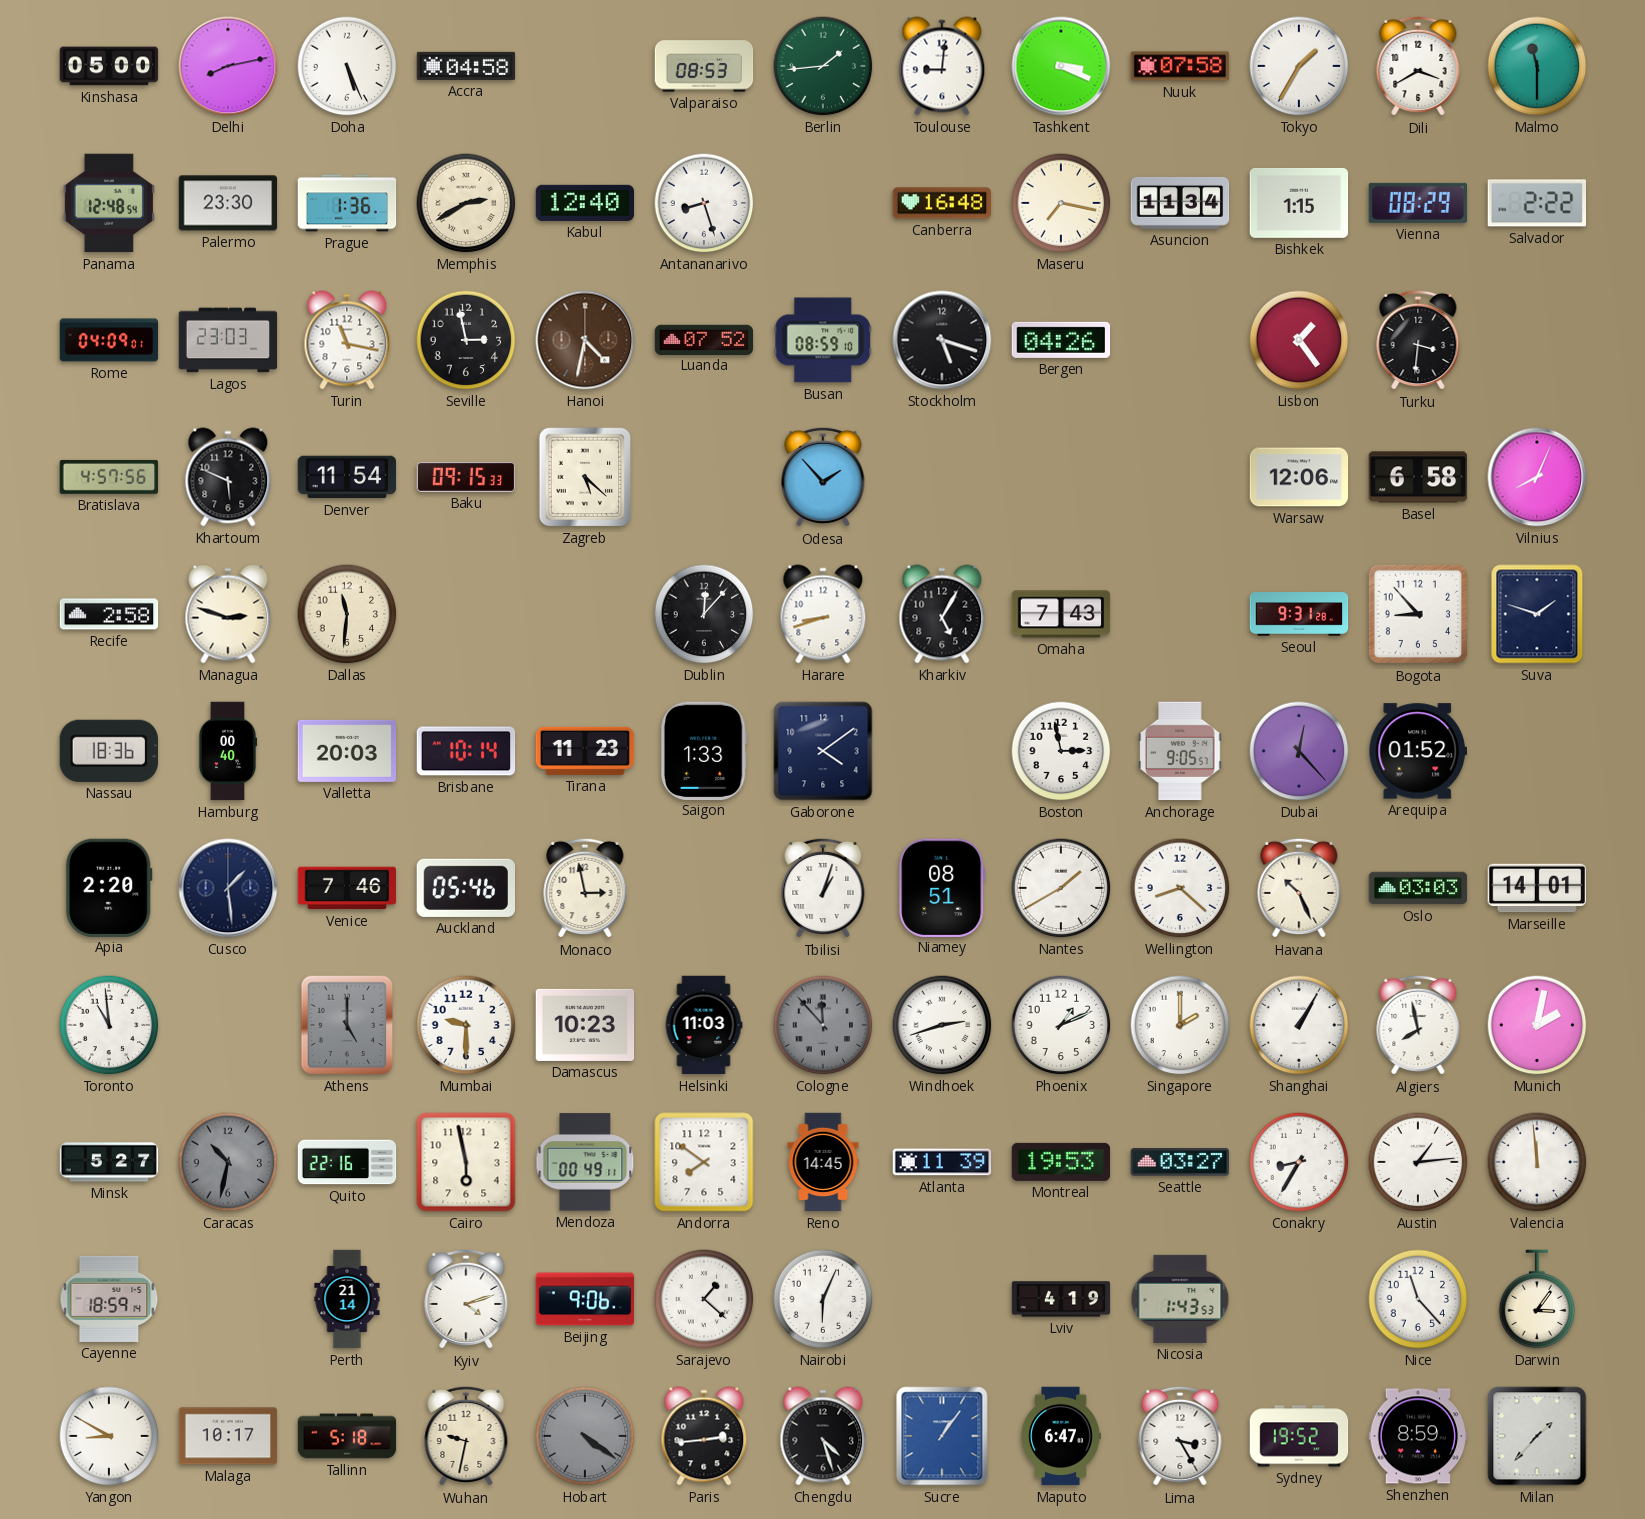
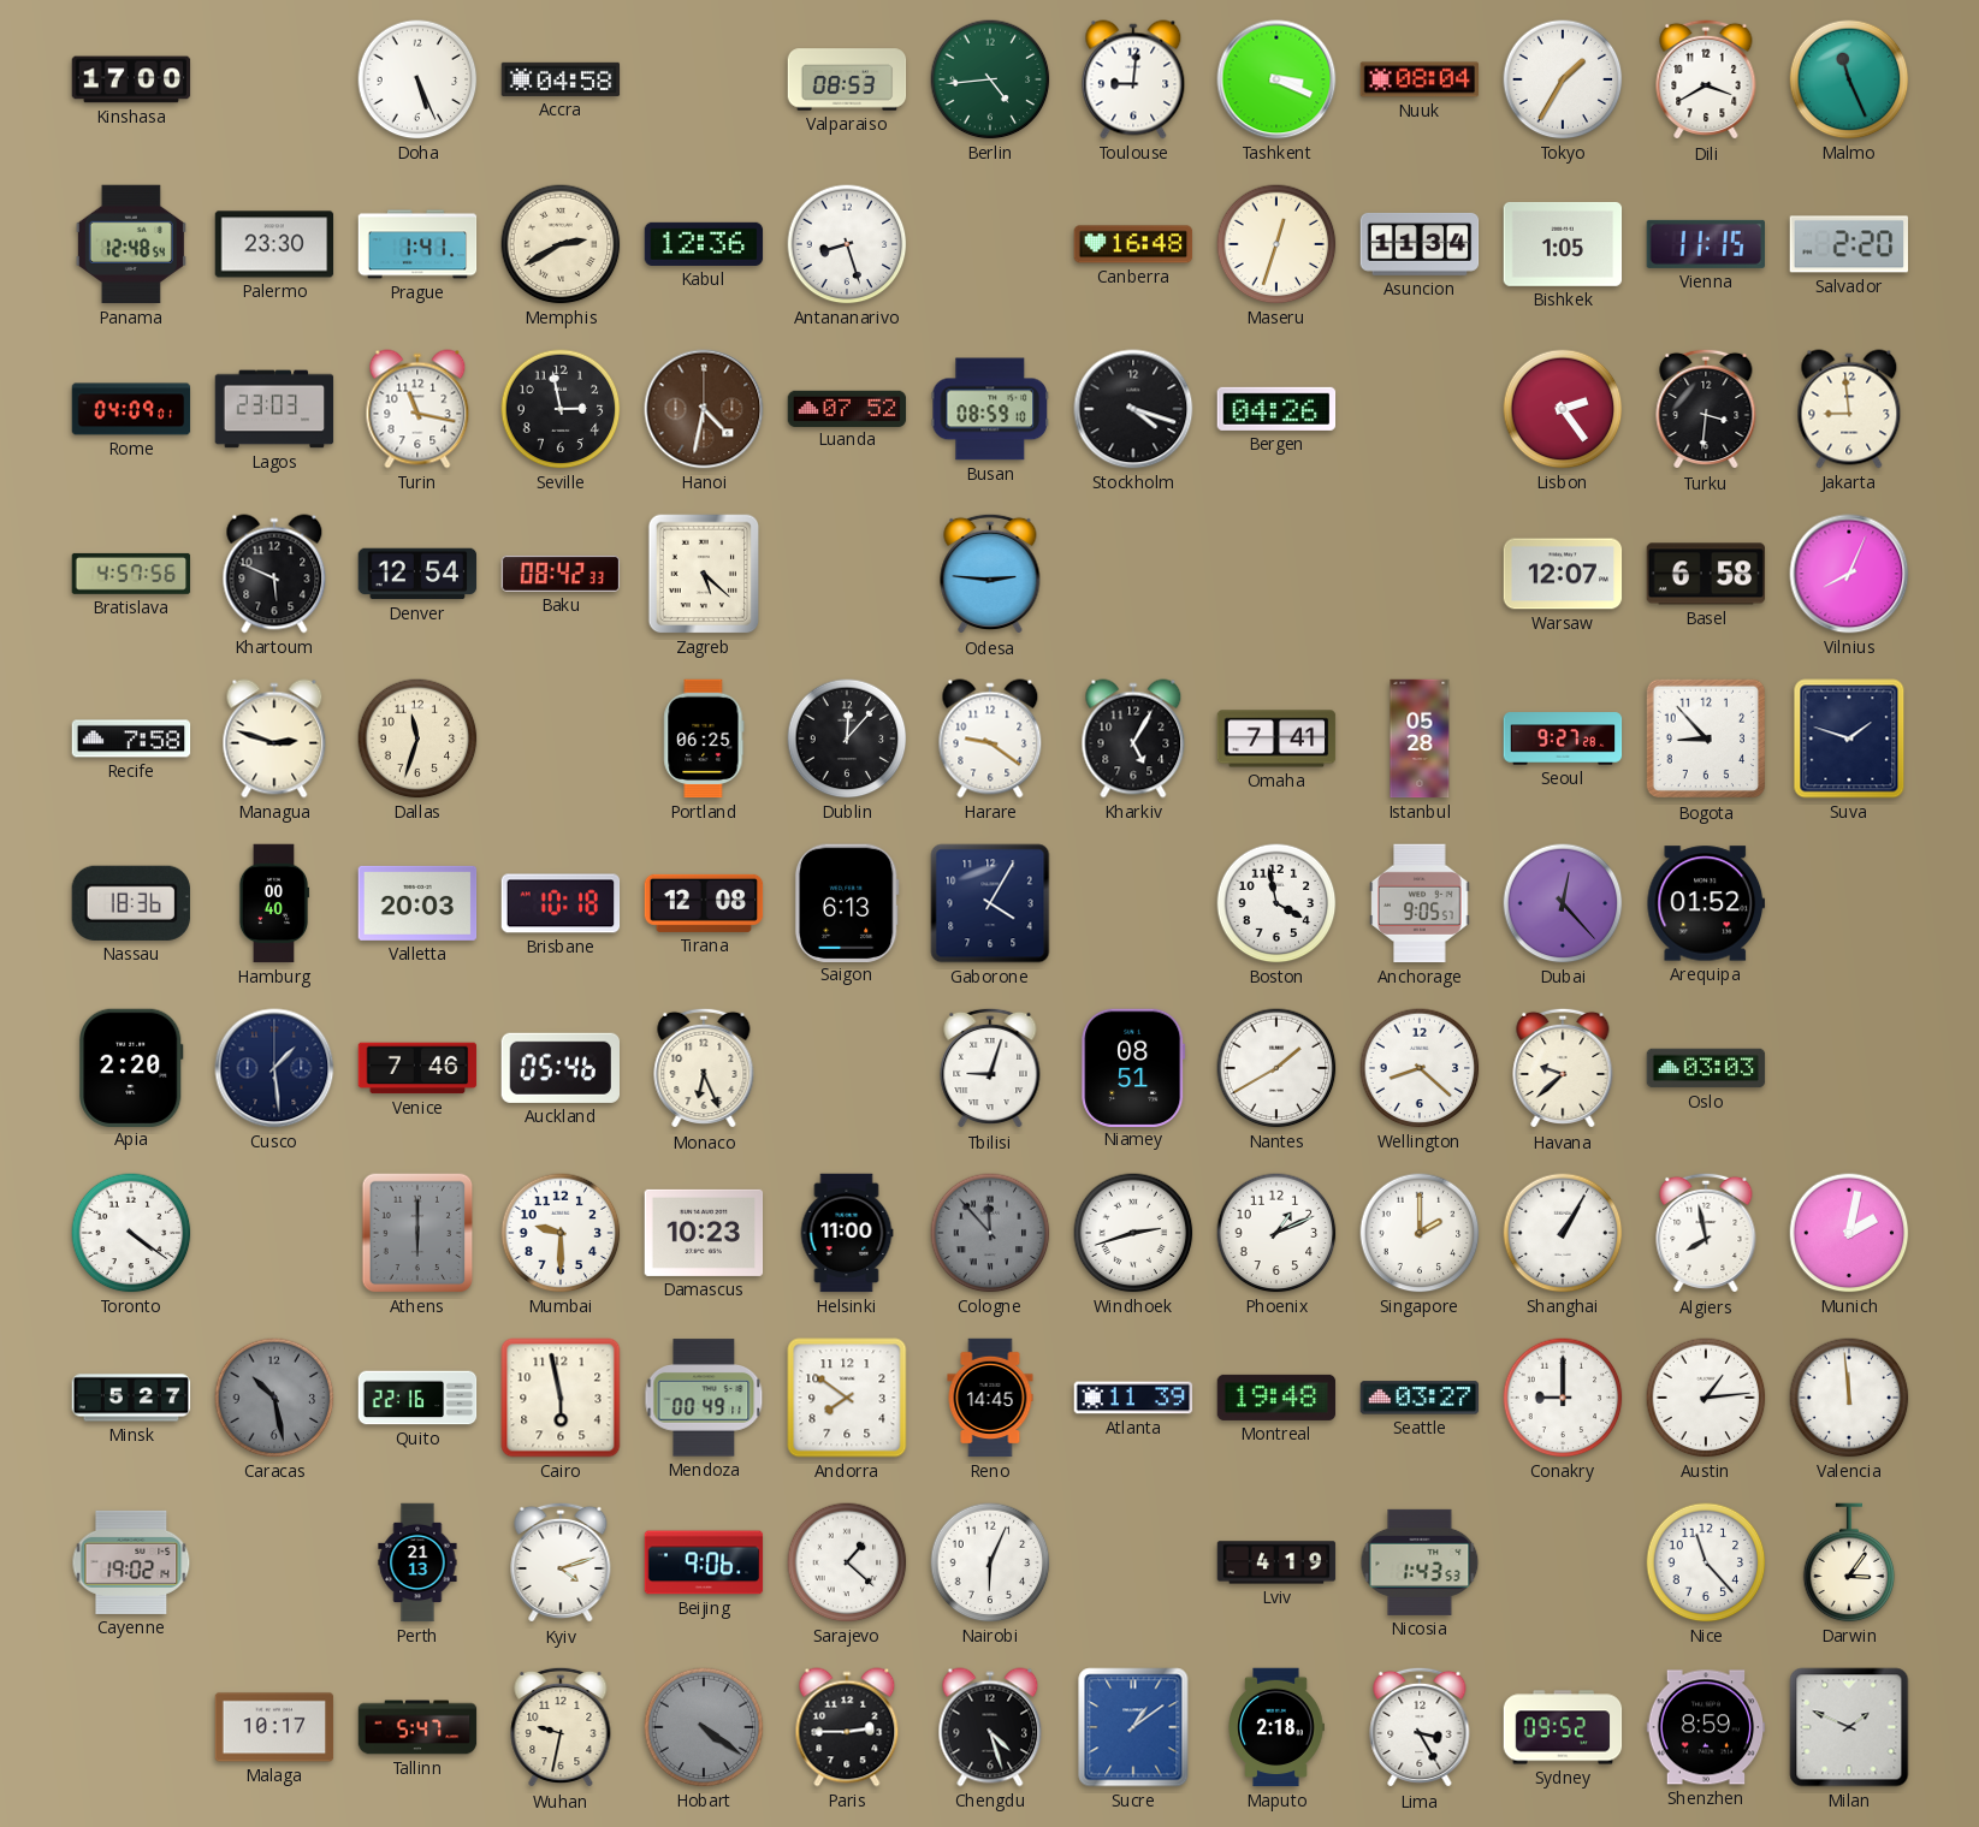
Kinshasa: 05:00 -> 17:00 (131, 79)
Delhi: 8:13 -> none (228, 66)
Berlin: 1:44 -> 4:44 (990, 79)
Nuuk: 07:58 -> 08:04 (1420, 79)
Malmo: 11:30 -> 11:26 (1849, 79)
Prague: 1:36 -> 1:41 (417, 244)
Kabul: 12:40 -> 12:36 (704, 244)
Maseru: 7:17 -> 12:33 (1276, 244)
Bishkek: 1:15 -> 1:05 (1563, 244)
Vienna: 08:29 -> 11:15 (1705, 244)
Salvador: 2:22 -> 2:20 (1848, 244)
Stockholm: 5:18 -> 4:18 (1133, 409)
Lisbon: 1:24 -> 2:24 (1563, 409)
Jakarta: none -> 8:59 (1849, 409)
Denver: 11:54 -> 12:54 (417, 574)
Baku: 09:15 -> 08:42 (561, 574)
Odesa: 1:53 -> 2:46 (990, 574)
Warsaw: 12:06 -> 12:07 (1563, 574)
Recife: 2:58 -> 7:58 (131, 738)
Dallas: 11:31 -> 11:33 (417, 738)
Portland: none -> 06:25 (704, 738)
Harare: 8:42 -> 9:21 (990, 738)
Omaha: 7:43 -> 7:41 (1276, 738)
Istanbul: none -> 05:28 (1420, 738)
Seoul: 9:31 -> 9:27 (1563, 738)
Brisbane: 10:14 -> 10:18 (561, 903)
Tirana: 11:23 -> 12:08 (704, 903)
Saigon: 1:33 -> 6:13 (847, 902)
Gaborone: 4:09 -> 4:05 (990, 903)
Boston: 2:58 -> 3:58 (1276, 903)
Monaco: 2:58 -> 6:26 (704, 1068)
Tbilisi: 1:03 -> 9:03 (990, 1068)
Havana: 10:26 -> 9:38 (1563, 1068)
Marseille: 14:01 -> none (1537, 888)
Toronto: 10:59 -> 4:21 (131, 1233)
Athens: 5:00 -> 6:00 (417, 1233)
Helsinki: 11:03 -> 11:00 (847, 1233)
Caracas: 10:32 -> 10:28 (274, 1398)
Montreal: 19:53 -> 19:48 (1276, 1398)
Conakry: 8:35 -> 9:00 (1563, 1398)
Cayenne: 18:59 -> 19:02 (131, 1562)
Perth: 21:14 -> 21:13 (417, 1562)
Yangon: 8:50 -> none (109, 1436)
Tallinn: 5:18 -> 5:47 (417, 1727)
Paris: 2:44 -> 2:45 (847, 1727)
Sucre: 1:06 -> 1:09 (1133, 1727)
Maputo: 6:47 -> 2:18 (1276, 1727)
Sydney: 19:52 -> 09:52 (1563, 1727)
Milan: 1:37 -> 1:49 (1849, 1727)
